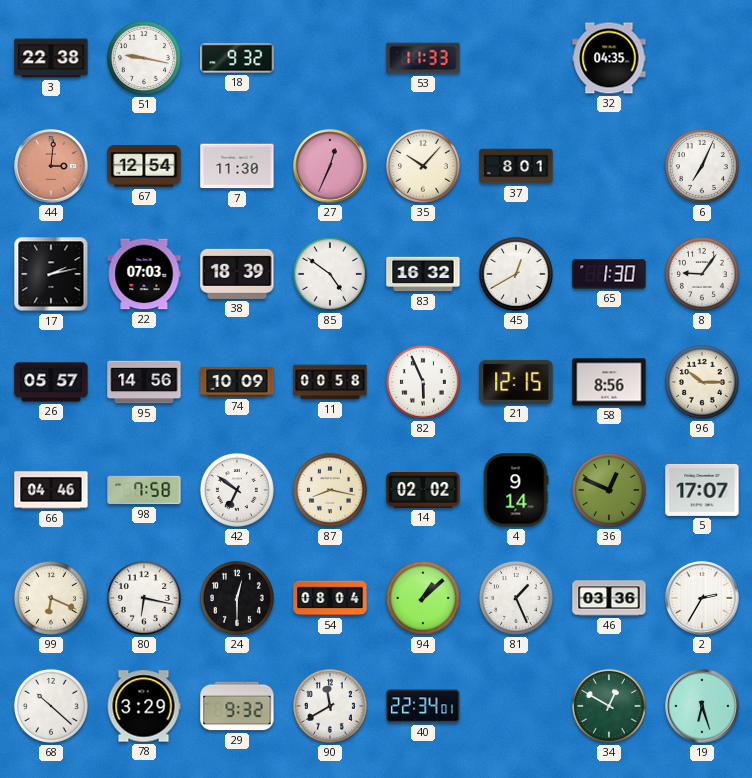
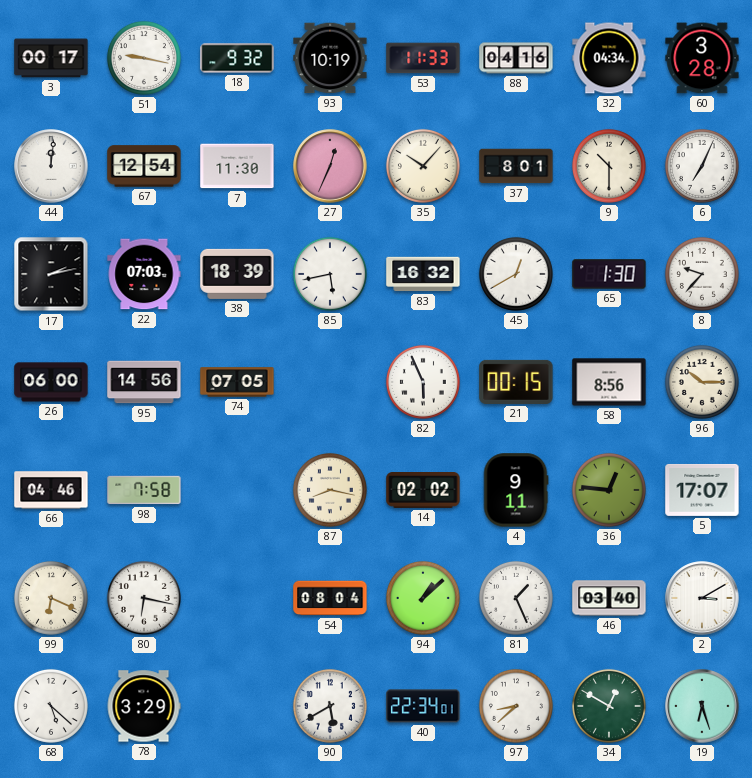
3: 22:38 -> 00:17 (51, 58)
93: none -> 10:19 (330, 58)
88: none -> 04:16 (516, 58)
32: 04:35 -> 04:34 (609, 58)
60: none -> 3:28 (702, 58)
44: 3:01 -> 12:01 (51, 166)
44 dial: salmon -> white (51, 166)
9: none -> 10:30 (609, 166)
85: 4:51 -> 5:43 (330, 274)
8: 9:06 -> 9:37 (702, 274)
26: 05:57 -> 06:00 (51, 382)
74: 10:09 -> 07:05 (237, 382)
11: 00:58 -> none (330, 382)
21: 12:15 -> 00:15 (516, 382)
42: 6:51 -> none (237, 490)
4: 9:14 -> 9:11 (516, 490)
36: 12:49 -> 12:46 (609, 490)
24: 12:30 -> none (237, 598)
46: 03:36 -> 03:40 (609, 598)
2: 2:35 -> 3:10 (702, 598)
68: 10:22 -> 5:22 (51, 706)
29: 9:32 -> none (237, 706)
90: 11:40 -> 5:40 (330, 706)
97: none -> 8:38 (516, 706)
